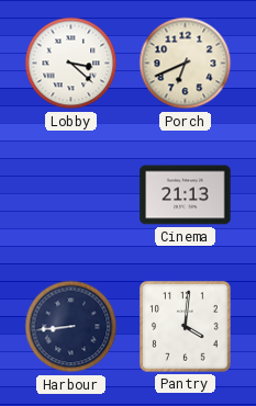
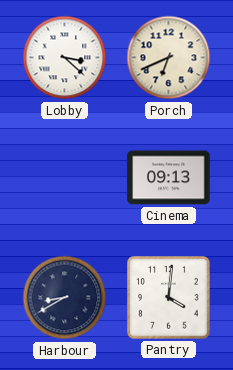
Cinema: 21:13 -> 09:13 (169, 178)
Harbour: 8:44 -> 8:40 (65, 298)
